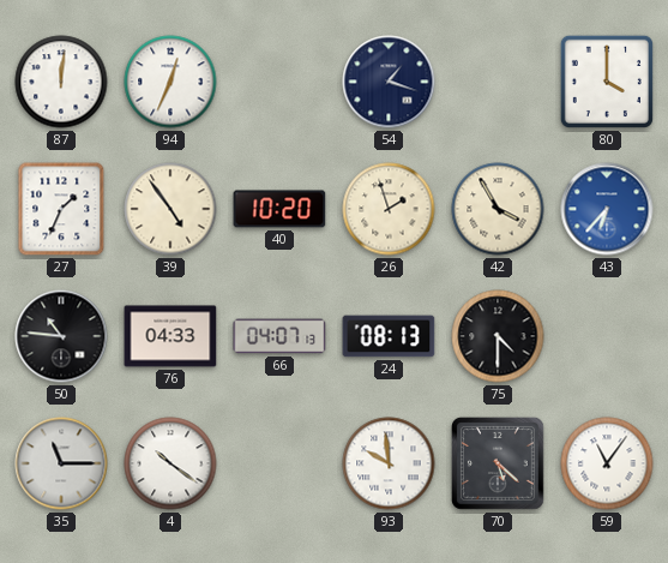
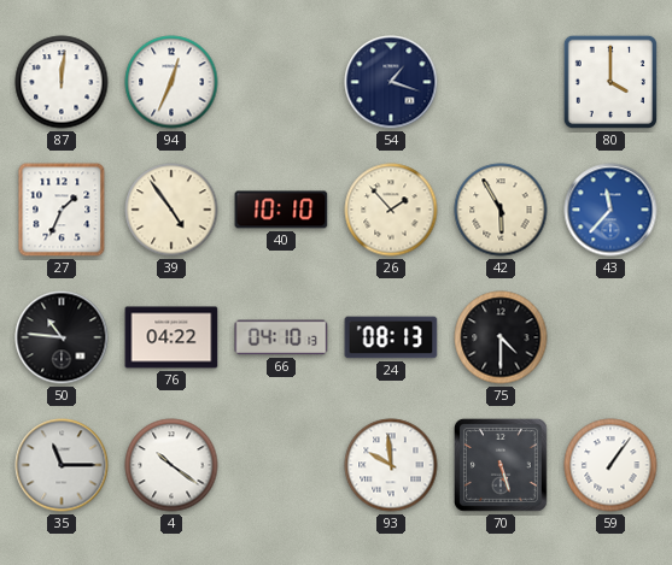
40: 10:20 -> 10:10 (281, 210)
26: 1:57 -> 1:53 (391, 210)
42: 3:55 -> 5:55 (501, 210)
43: 6:37 -> 11:37 (610, 210)
76: 04:33 -> 04:22 (171, 337)
66: 04:07 -> 04:10 (281, 337)
70: 5:22 -> 5:27 (501, 465)
59: 11:06 -> 1:06 (610, 465)
